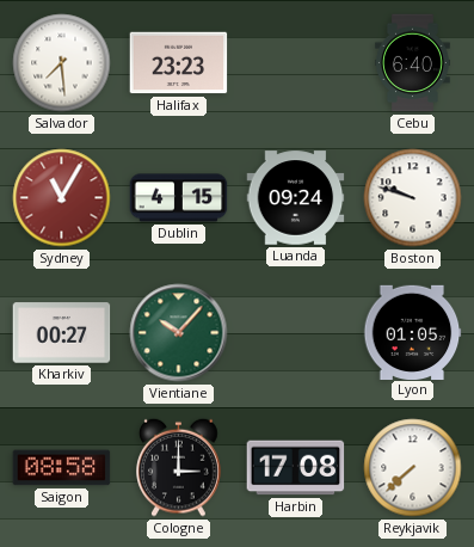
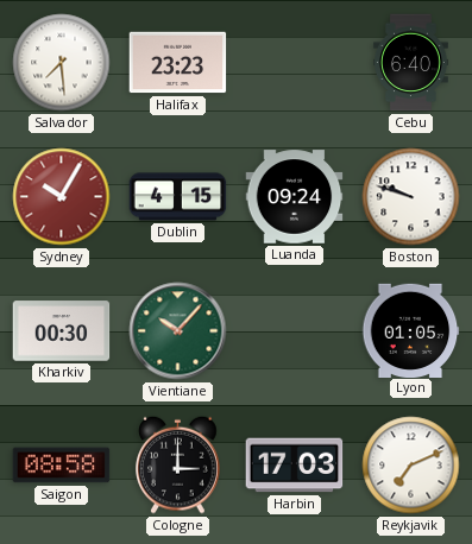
Sydney: 11:05 -> 10:05 (62, 197)
Kharkiv: 00:27 -> 00:30 (62, 331)
Harbin: 17:08 -> 17:03 (295, 466)
Reykjavik: 7:38 -> 7:11 (411, 466)
